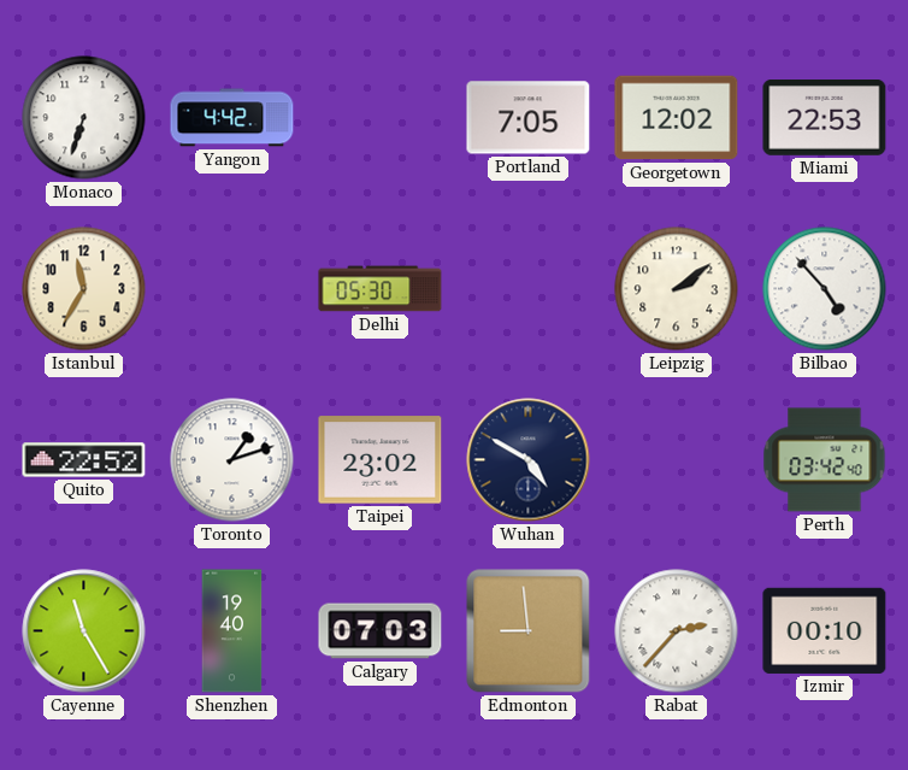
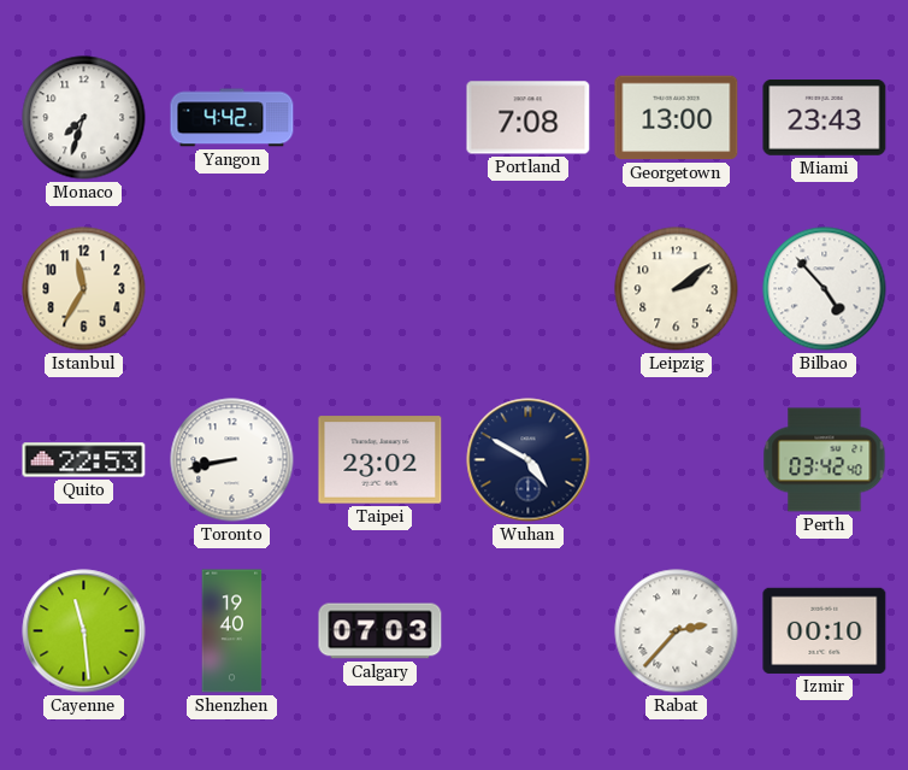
Monaco: 6:33 -> 7:33 (84, 118)
Portland: 7:05 -> 7:08 (529, 118)
Georgetown: 12:02 -> 13:00 (677, 118)
Miami: 22:53 -> 23:43 (825, 118)
Delhi: 05:30 -> none (381, 289)
Quito: 22:52 -> 22:53 (84, 460)
Toronto: 1:12 -> 8:43 (232, 460)
Cayenne: 11:25 -> 11:29 (84, 631)
Edmonton: 8:59 -> none (529, 631)
